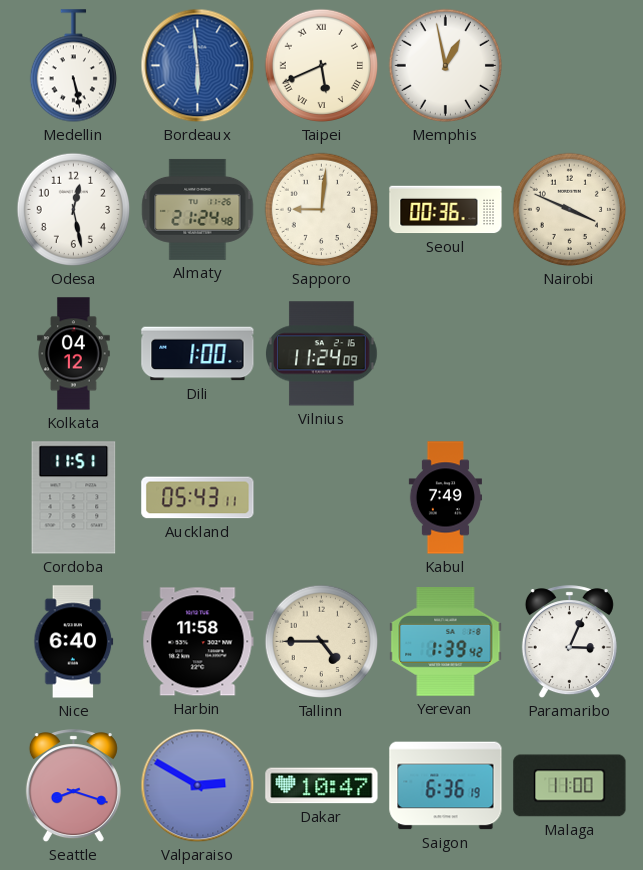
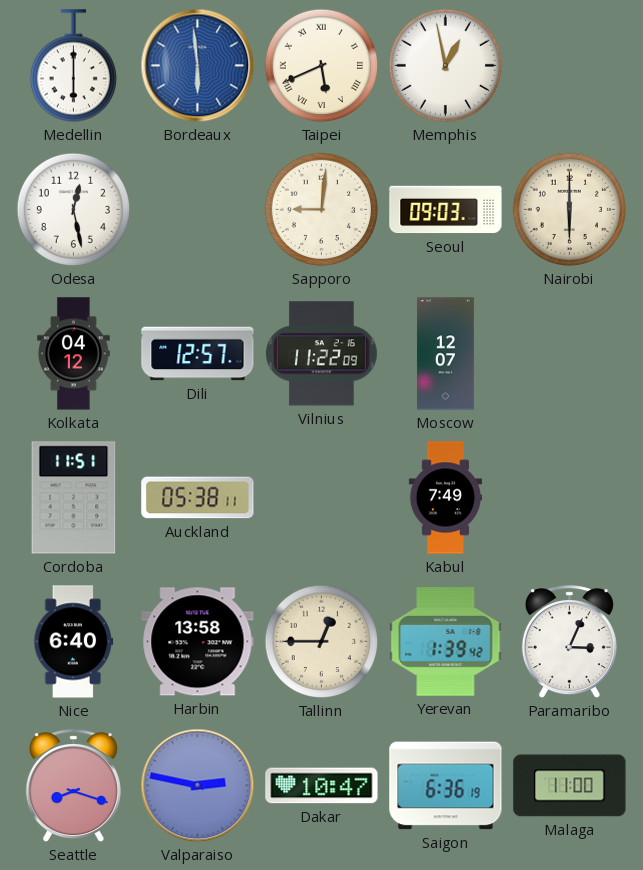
Medellin: 5:28 -> 6:00 (73, 66)
Almaty: 21:24 -> none (198, 209)
Seoul: 00:36 -> 09:03 (446, 210)
Nairobi: 3:49 -> 6:00 (570, 210)
Dili: 1:00 -> 12:57 (198, 354)
Vilnius: 11:24 -> 11:22 (322, 354)
Moscow: none -> 12:07 (445, 354)
Auckland: 05:43 -> 05:38 (198, 498)
Harbin: 11:58 -> 13:58 (198, 642)
Tallinn: 4:45 -> 12:45 (322, 642)
Valparaiso: 2:50 -> 2:47 (198, 786)
